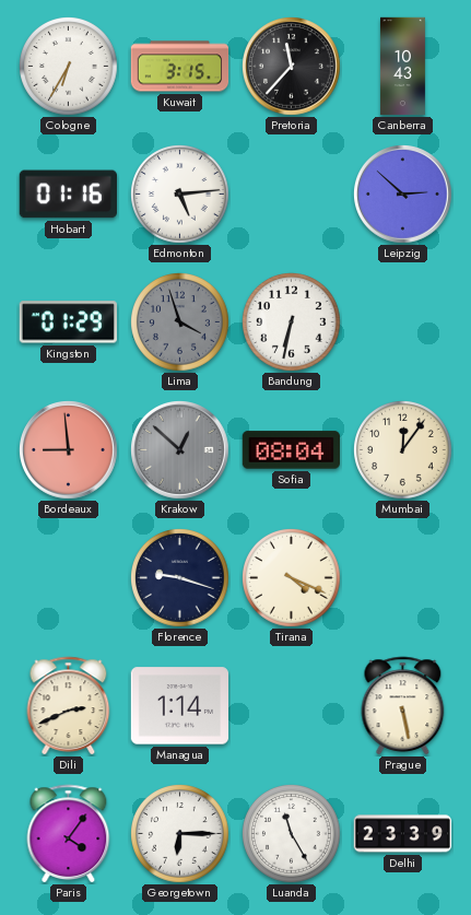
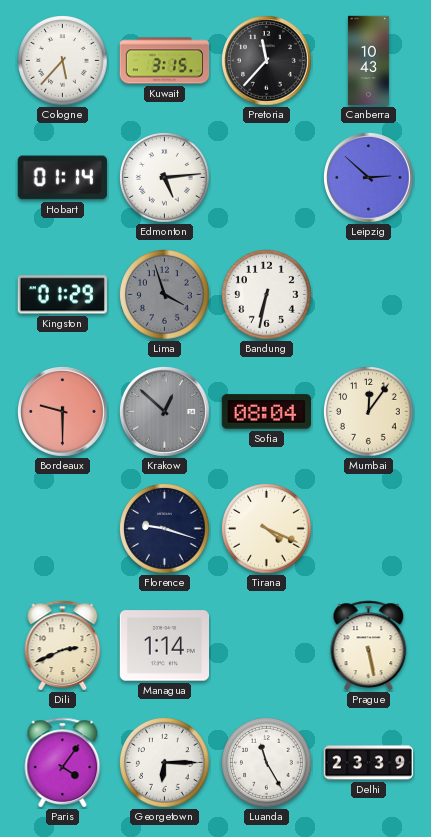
Cologne: 6:35 -> 5:37 (63, 61)
Hobart: 01:16 -> 01:14 (62, 178)
Bordeaux: 8:59 -> 9:30 (63, 412)
